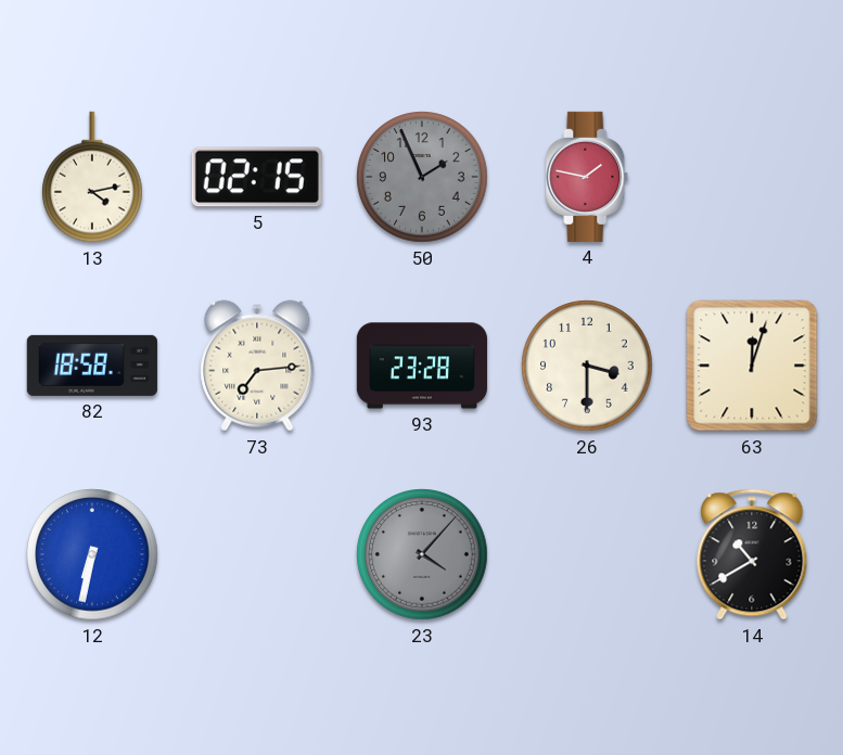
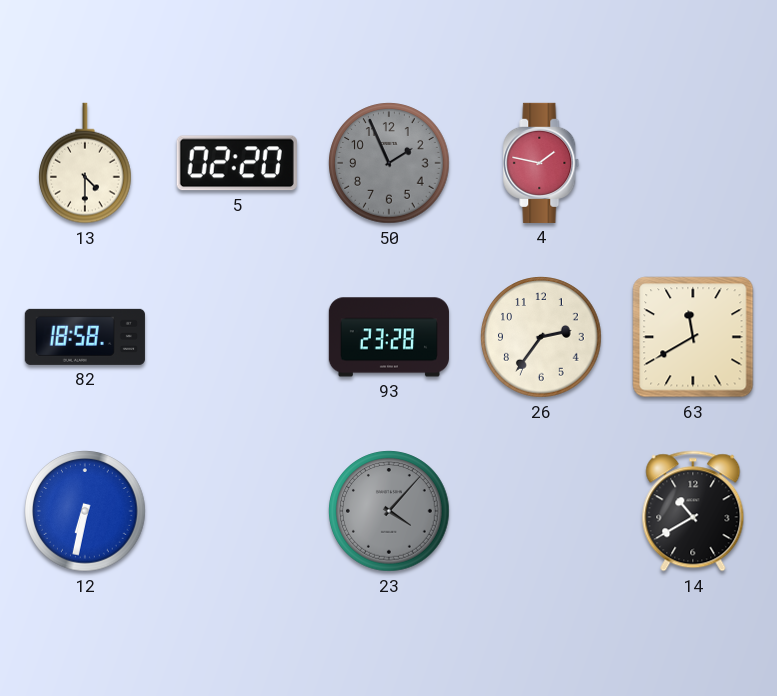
13: 4:13 -> 4:30 (86, 163)
5: 02:15 -> 02:20 (237, 163)
73: 7:14 -> none (257, 366)
26: 3:30 -> 2:36 (541, 337)
63: 12:03 -> 11:40 (693, 337)
